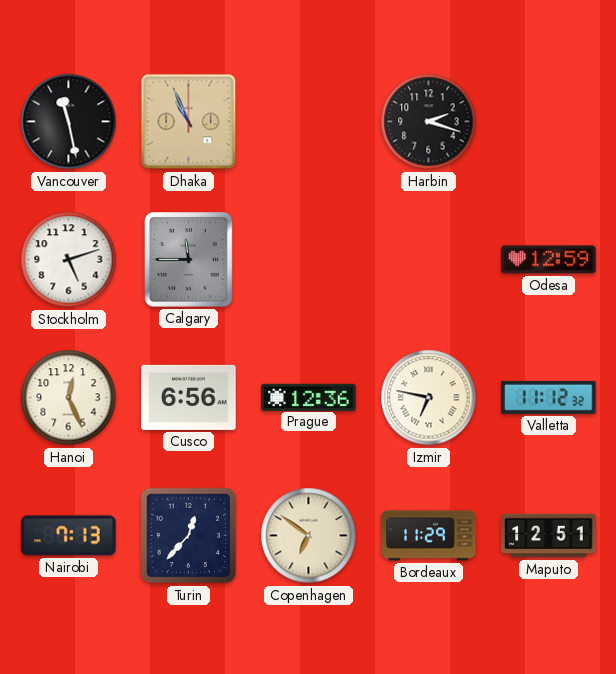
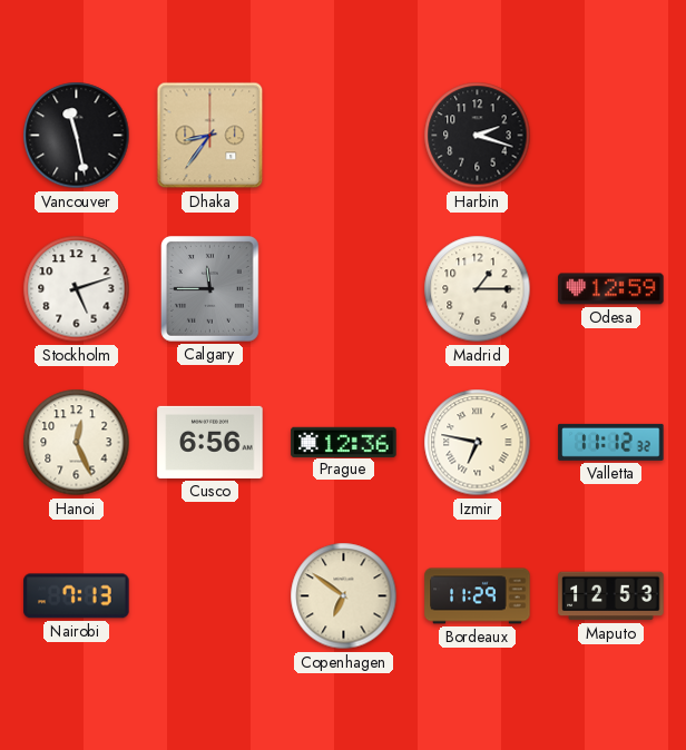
Dhaka: 10:56 -> 8:36 (210, 136)
Madrid: none -> 1:15 (478, 289)
Turin: 12:37 -> none (189, 536)
Maputo: 12:51 -> 12:53 (611, 596)
